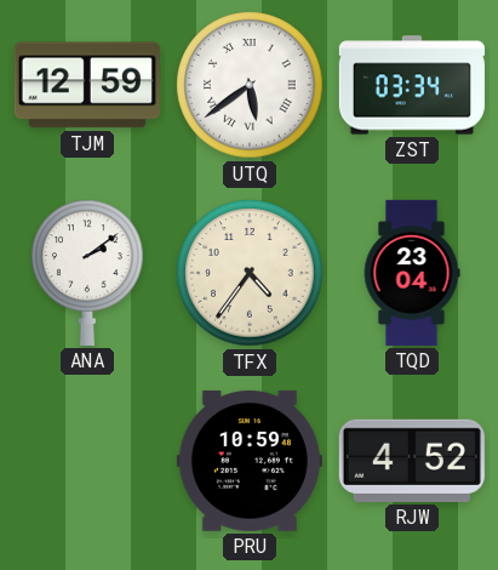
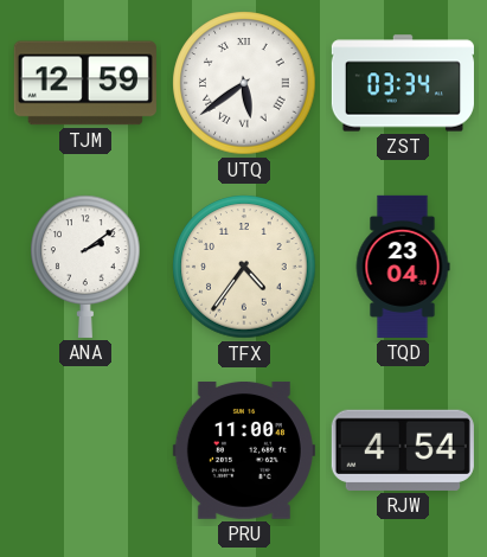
PRU: 10:59 -> 11:00 (244, 450)
RJW: 4:52 -> 4:54 (403, 450)
